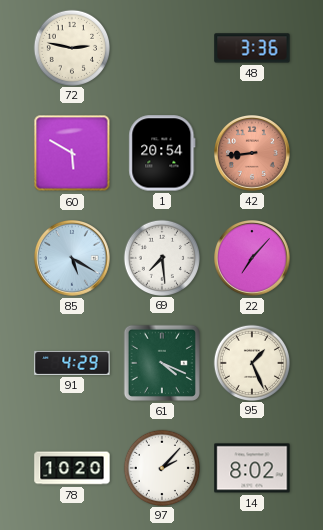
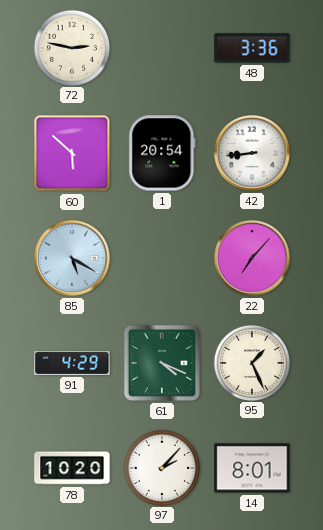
60: 5:50 -> 5:52 (72, 153)
42 dial: salmon -> white (253, 154)
69: 7:29 -> none (161, 257)
14: 8:02 -> 8:01 (252, 468)
